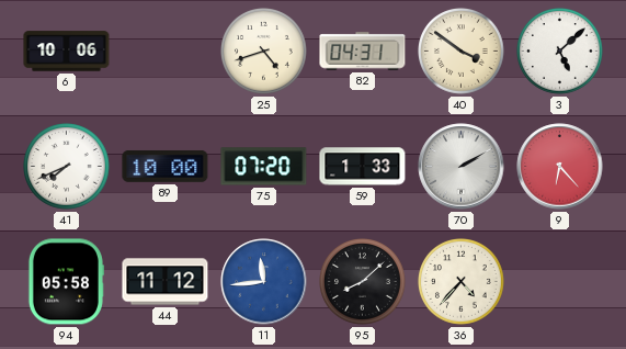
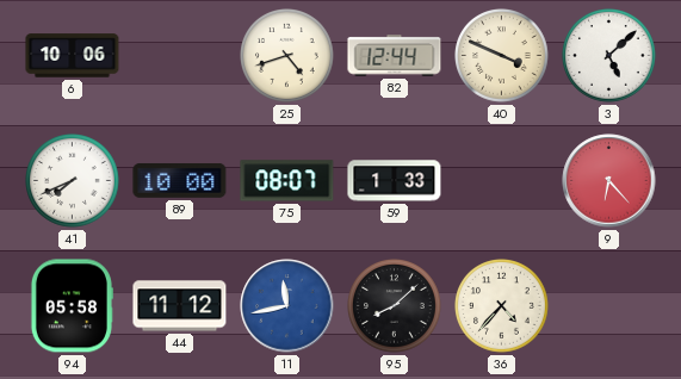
82: 04:31 -> 12:44 (395, 56)
40: 3:51 -> 3:49 (502, 56)
75: 07:20 -> 08:07 (287, 181)
70: 2:10 -> none (462, 167)
11: 11:44 -> 11:43 (287, 306)
